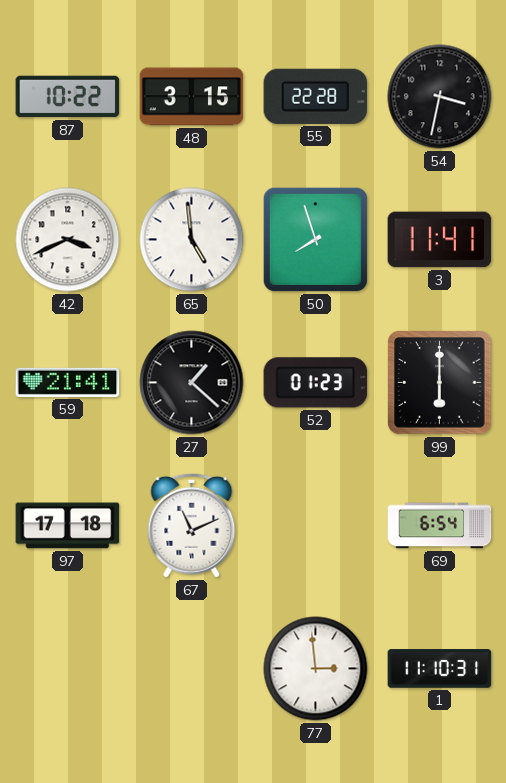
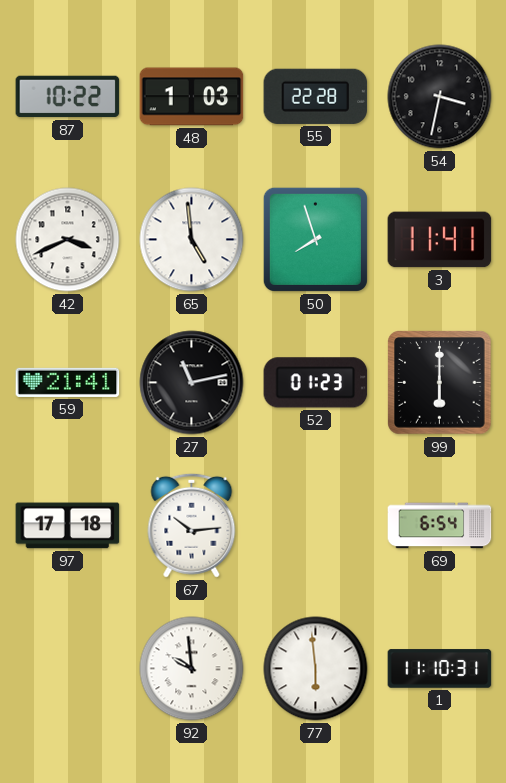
48: 3:15 -> 1:03 (192, 97)
27: 1:22 -> 11:13 (192, 383)
67: 11:11 -> 10:14 (192, 525)
92: none -> 9:59 (192, 669)
77: 2:59 -> 5:59 (316, 669)
